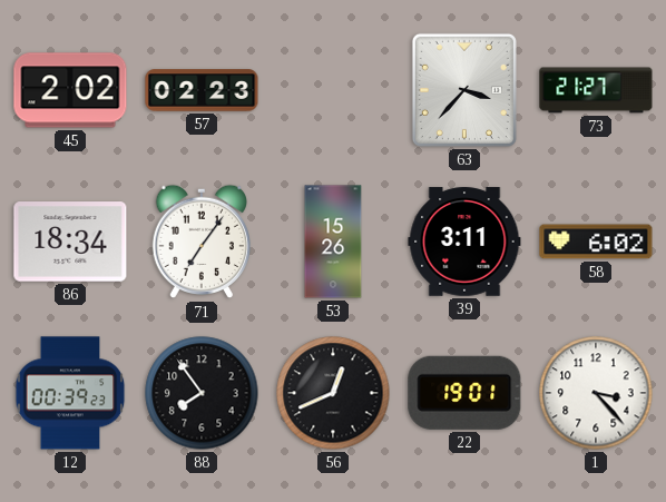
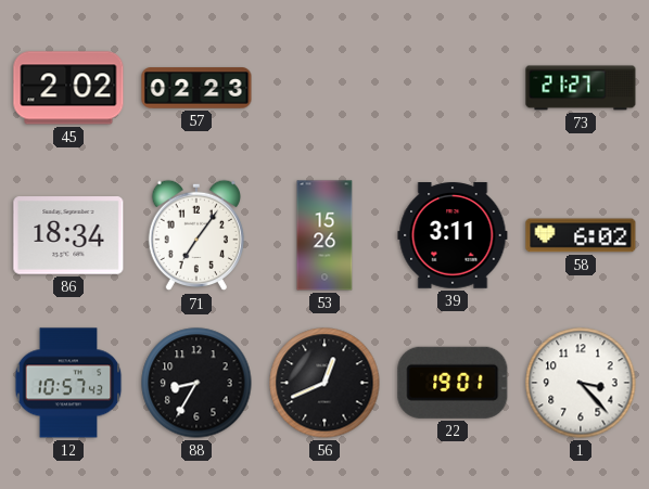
63: 3:37 -> none (464, 90)
12: 00:39 -> 10:57 (68, 383)
88: 7:54 -> 8:35 (196, 383)
